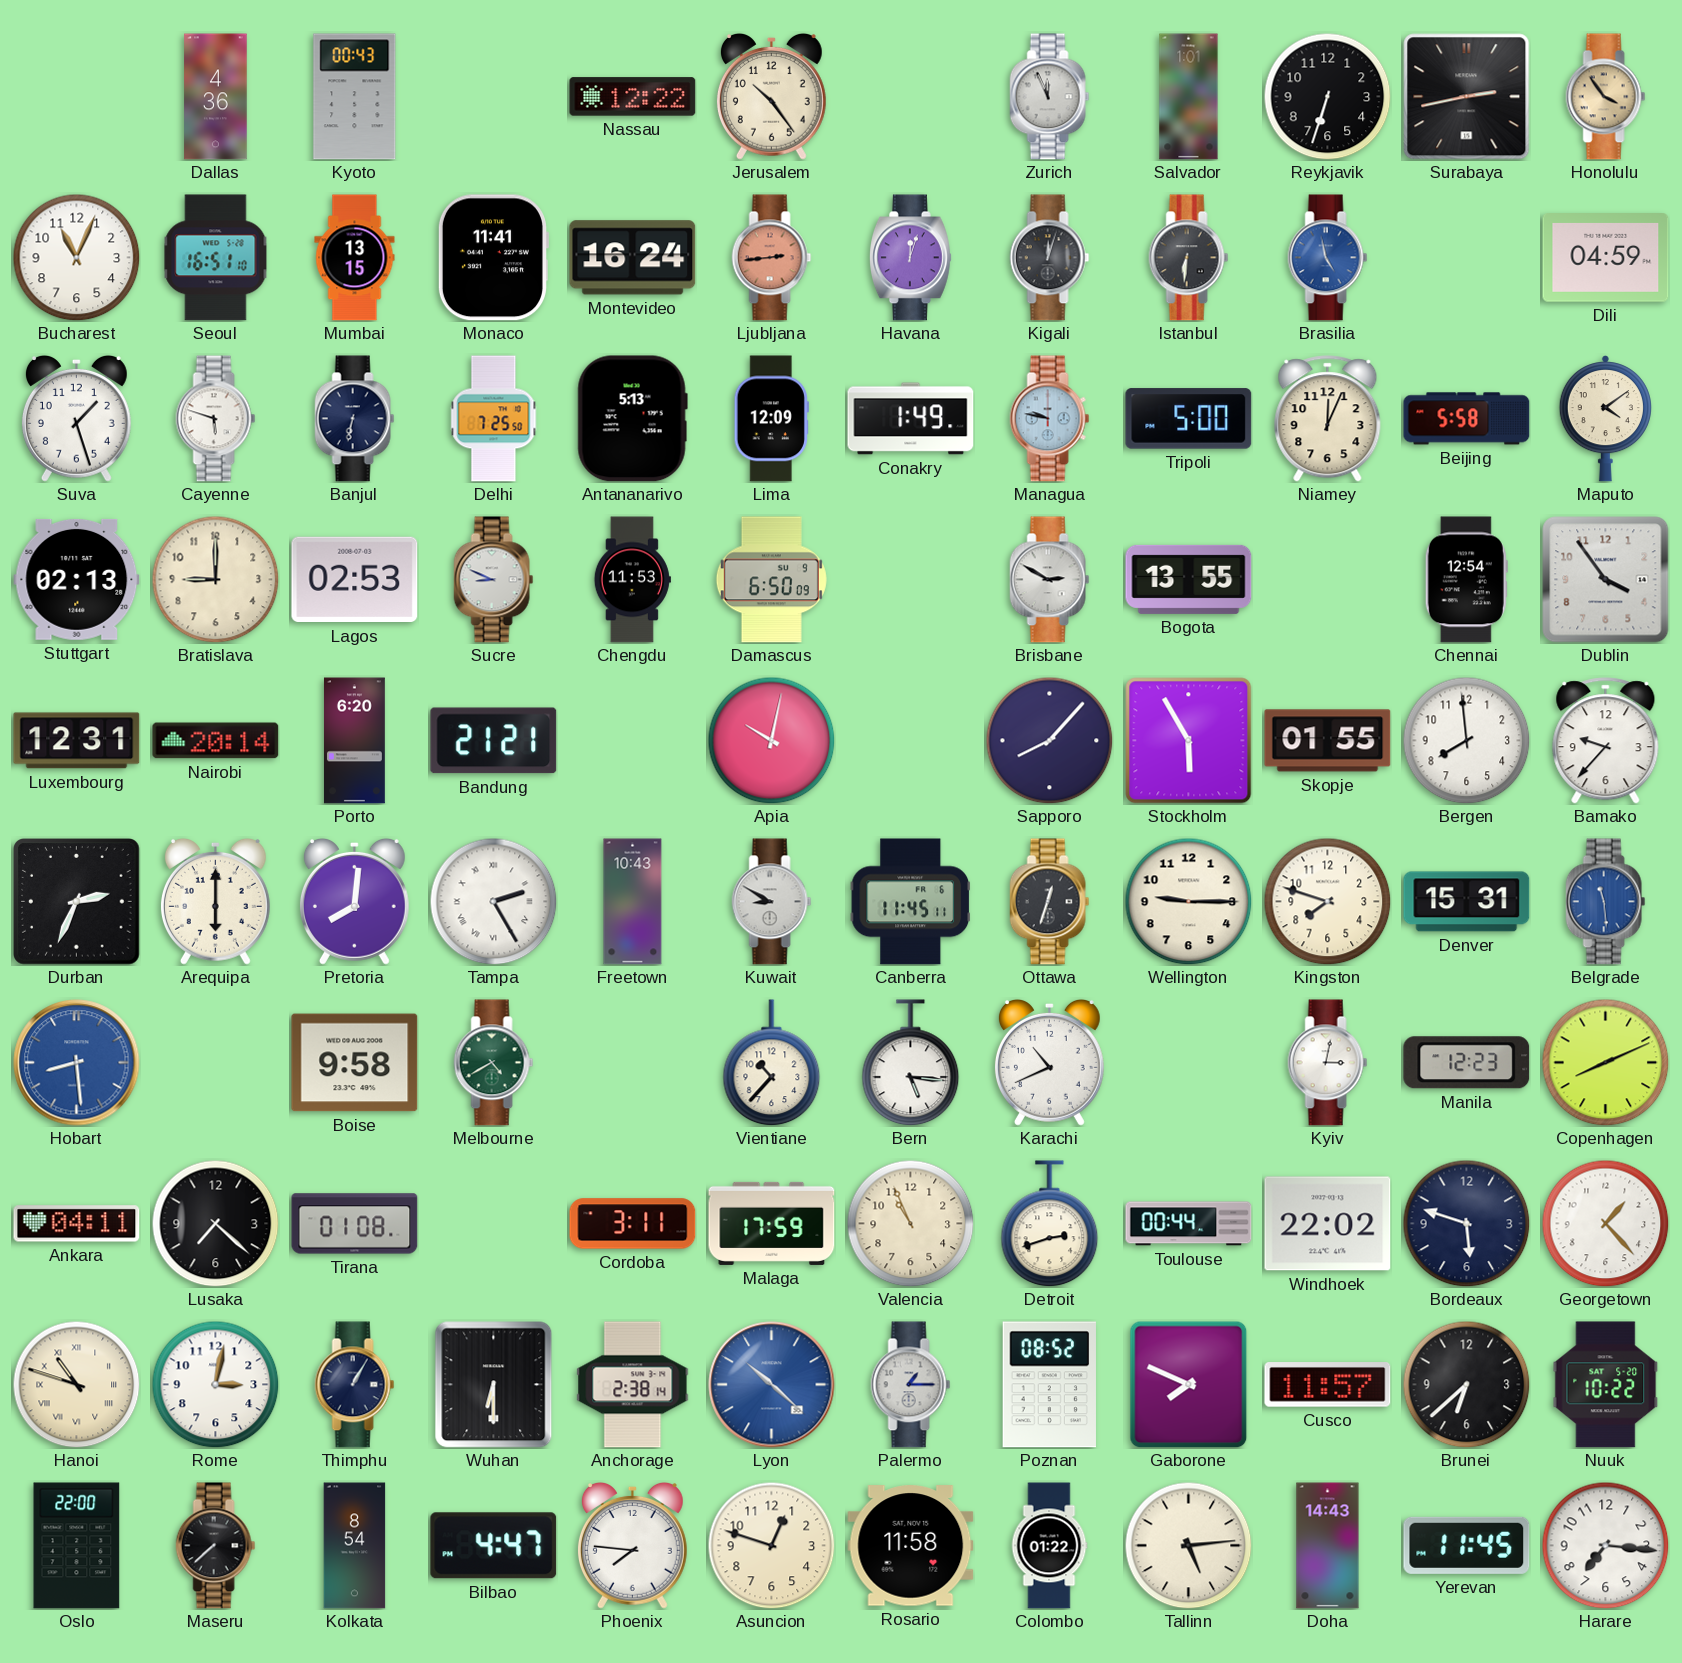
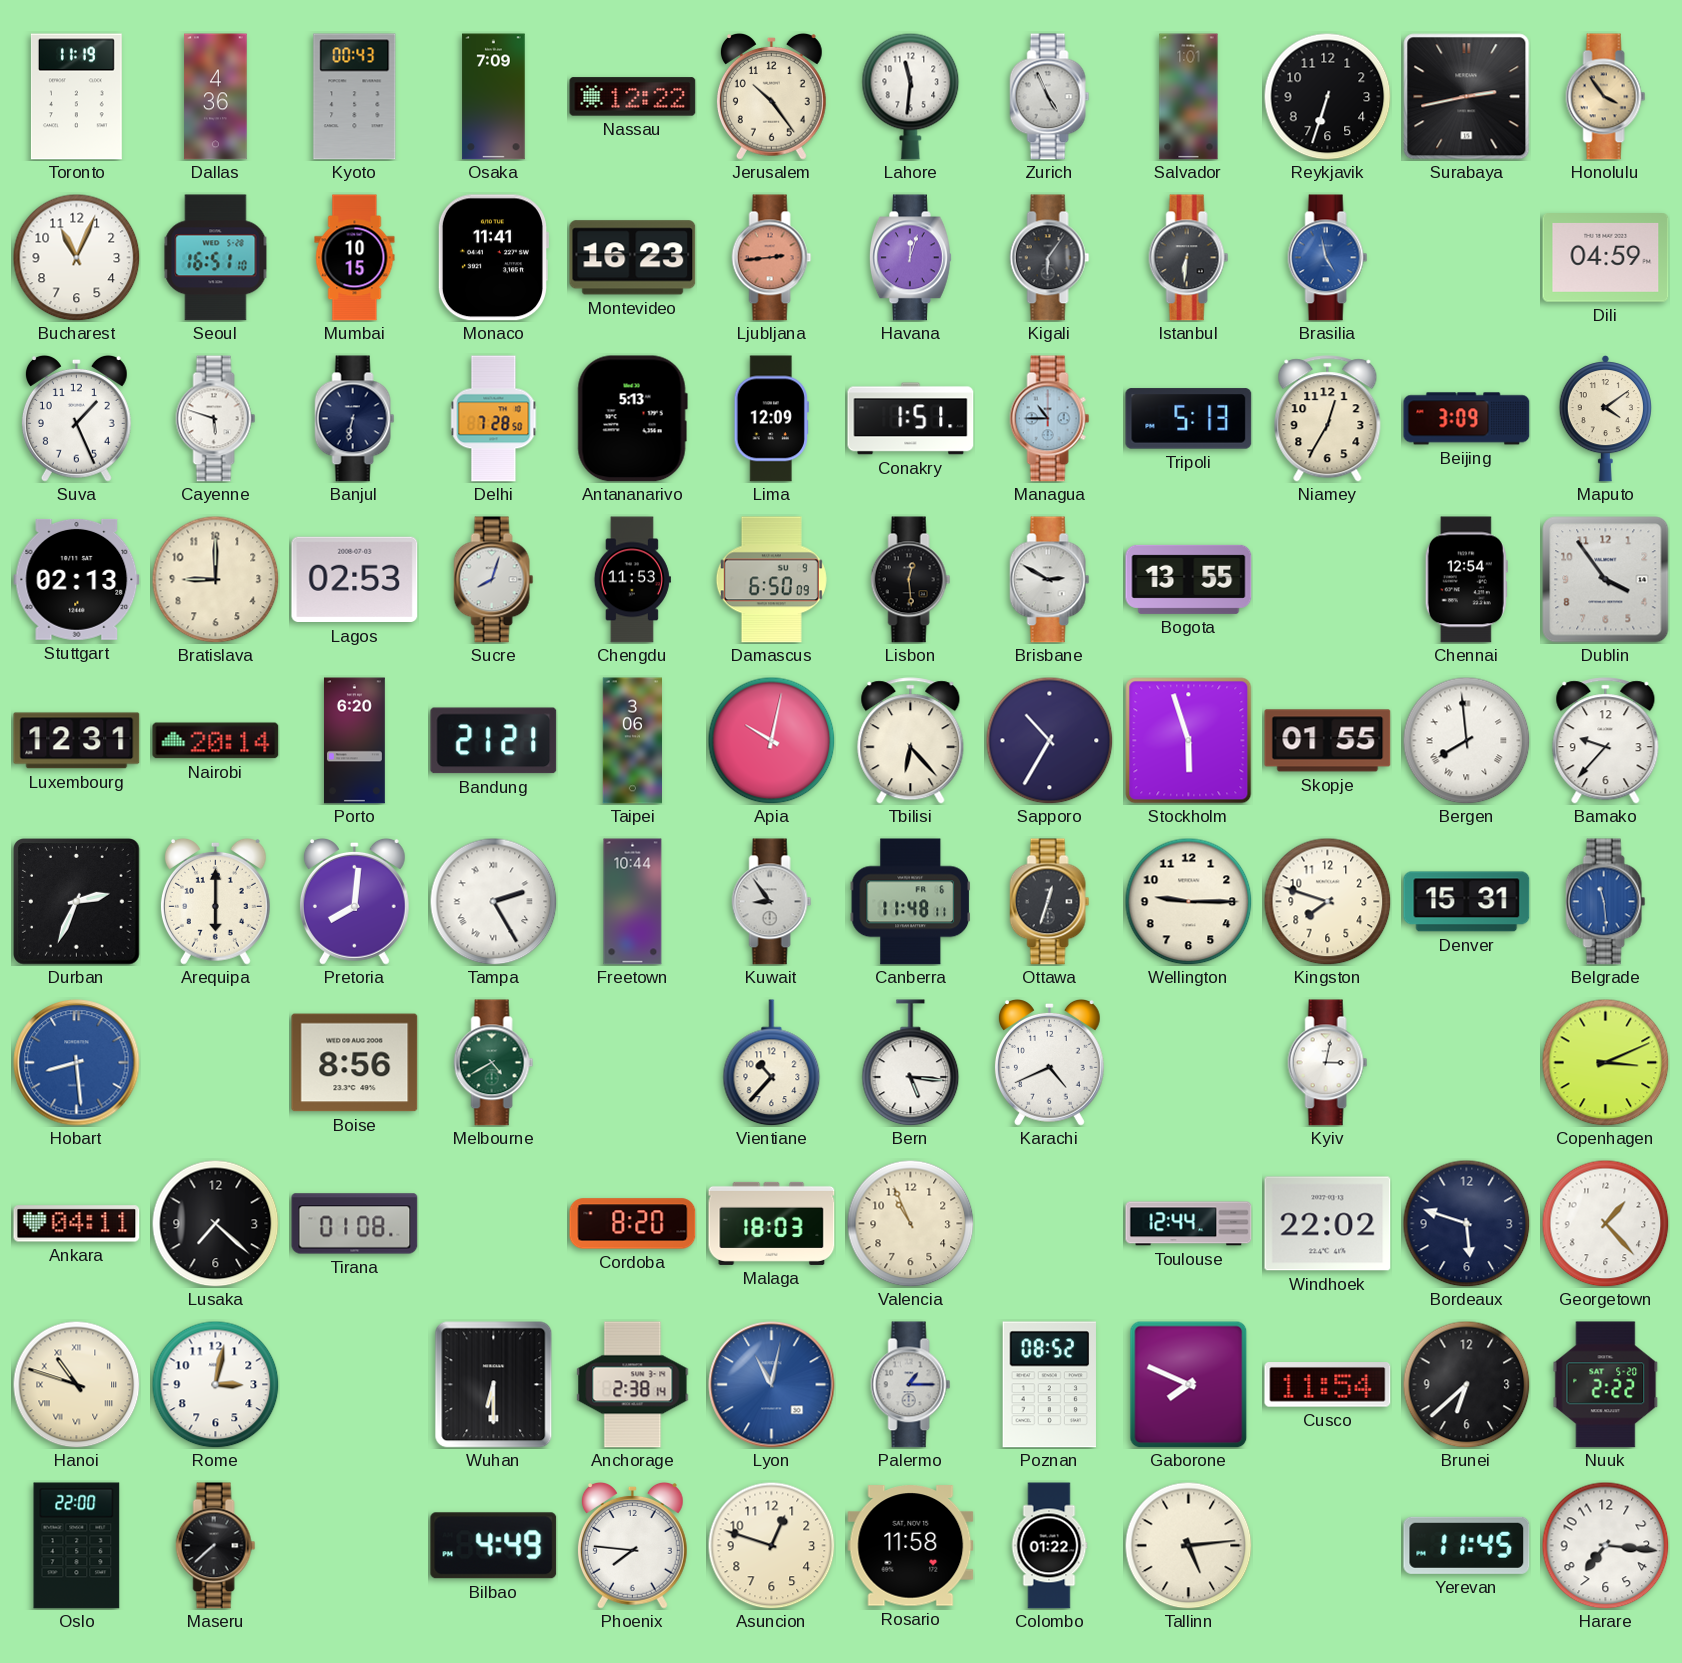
Toronto: none -> 11:19 (76, 97)
Osaka: none -> 7:09 (494, 97)
Lahore: none -> 11:31 (911, 96)
Zurich: 11:56 -> 4:56 (1050, 97)
Mumbai: 13:15 -> 10:15 (355, 258)
Montevideo: 16:24 -> 16:23 (633, 258)
Kigali: 12:03 -> 6:06 (1050, 258)
Suva: 1:27 -> 1:26 (76, 418)
Delhi: 7:25 -> 7:28 (494, 419)
Conakry: 1:49 -> 1:51 (911, 419)
Managua: 9:47 -> 10:45 (1050, 419)
Tripoli: 5:00 -> 5:13 (1189, 419)
Niamey: 12:04 -> 12:35 (1328, 419)
Beijing: 5:58 -> 3:09 (1467, 419)
Sucre: 8:49 -> 8:03 (494, 580)
Lisbon: none -> 12:29 (911, 580)
Taipei: none -> 3:06 (633, 741)
Tbilisi: none -> 6:23 (911, 741)
Sapporo: 8:07 -> 10:35 (1049, 740)
Stockholm: 5:55 -> 5:57 (1189, 741)
Bergen numerals: Arabic -> Roman (1466, 740)
Freetown: 10:43 -> 10:44 (633, 902)
Kuwait: 8:50 -> 8:54 (772, 902)
Canberra: 11:45 -> 11:48 (910, 902)
Boise: 9:58 -> 8:56 (355, 1063)
Karachi: 10:41 -> 4:41 (1049, 1062)
Manila: 12:23 -> none (1467, 1063)
Copenhagen: 8:11 -> 3:11 (1605, 1062)
Cordoba: 3:11 -> 8:20 (633, 1224)
Malaga: 17:59 -> 18:03 (772, 1223)
Detroit: 2:42 -> none (1050, 1224)
Toulouse: 00:44 -> 12:44 (1189, 1224)
Thimphu: 1:05 -> none (355, 1385)
Lyon: 10:22 -> 11:02 (772, 1385)
Cusco: 11:57 -> 11:54 (1328, 1385)
Nuuk: 10:22 -> 2:22 (1606, 1385)
Kolkata: 8:54 -> none (355, 1546)
Bilbao: 4:47 -> 4:49 (494, 1546)
Doha: 14:43 -> none (1328, 1546)
